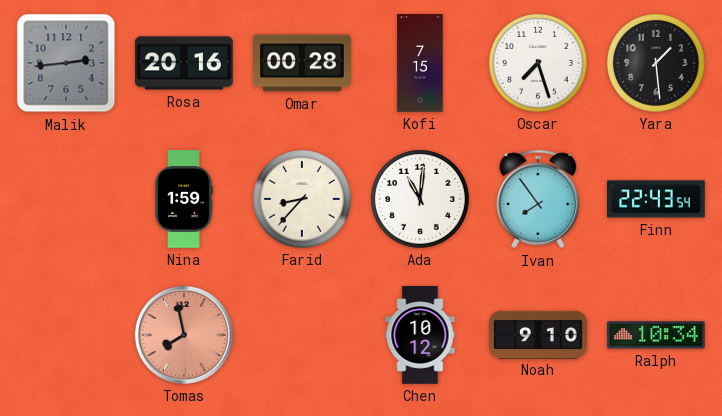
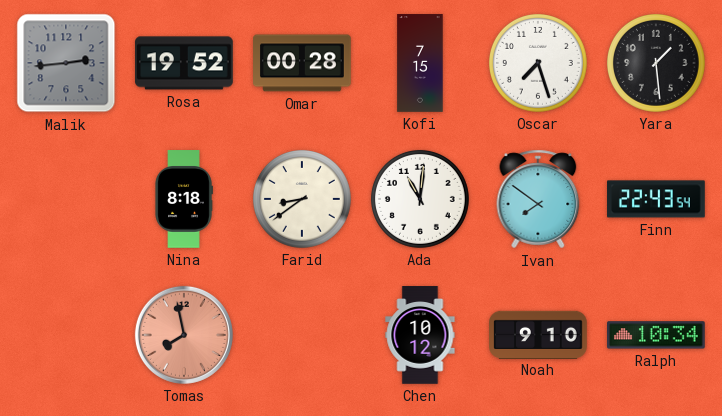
Rosa: 20:16 -> 19:52 (184, 63)
Nina: 1:59 -> 8:18 (184, 199)
Farid: 8:37 -> 8:39 (302, 199)
Ivan: 7:54 -> 7:51 (538, 199)
